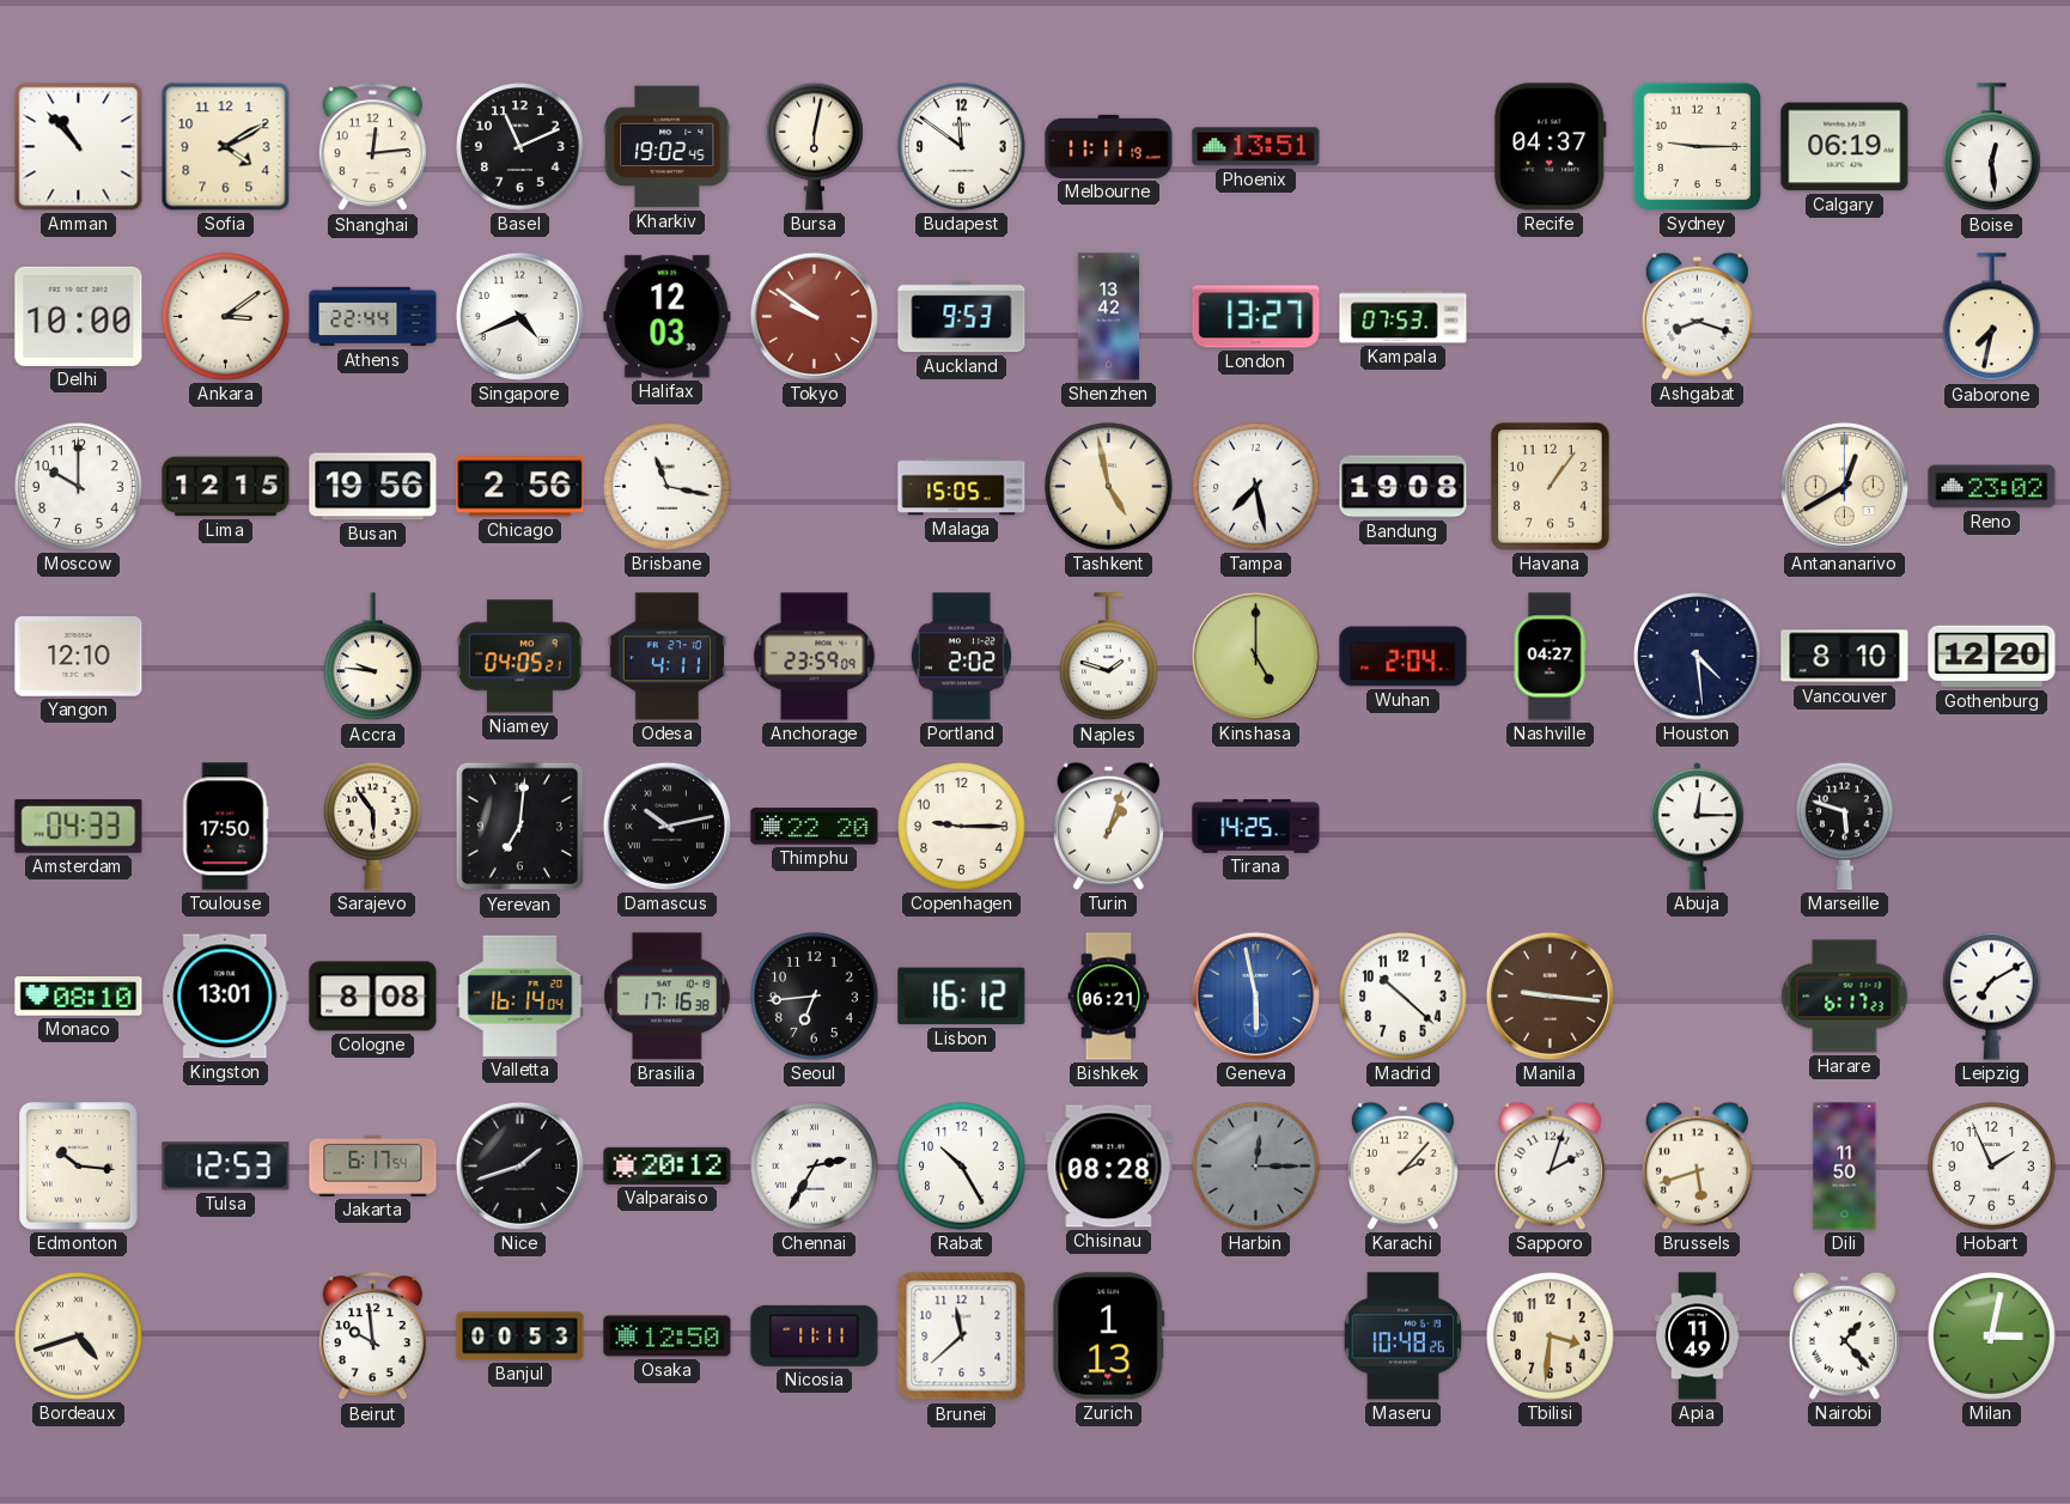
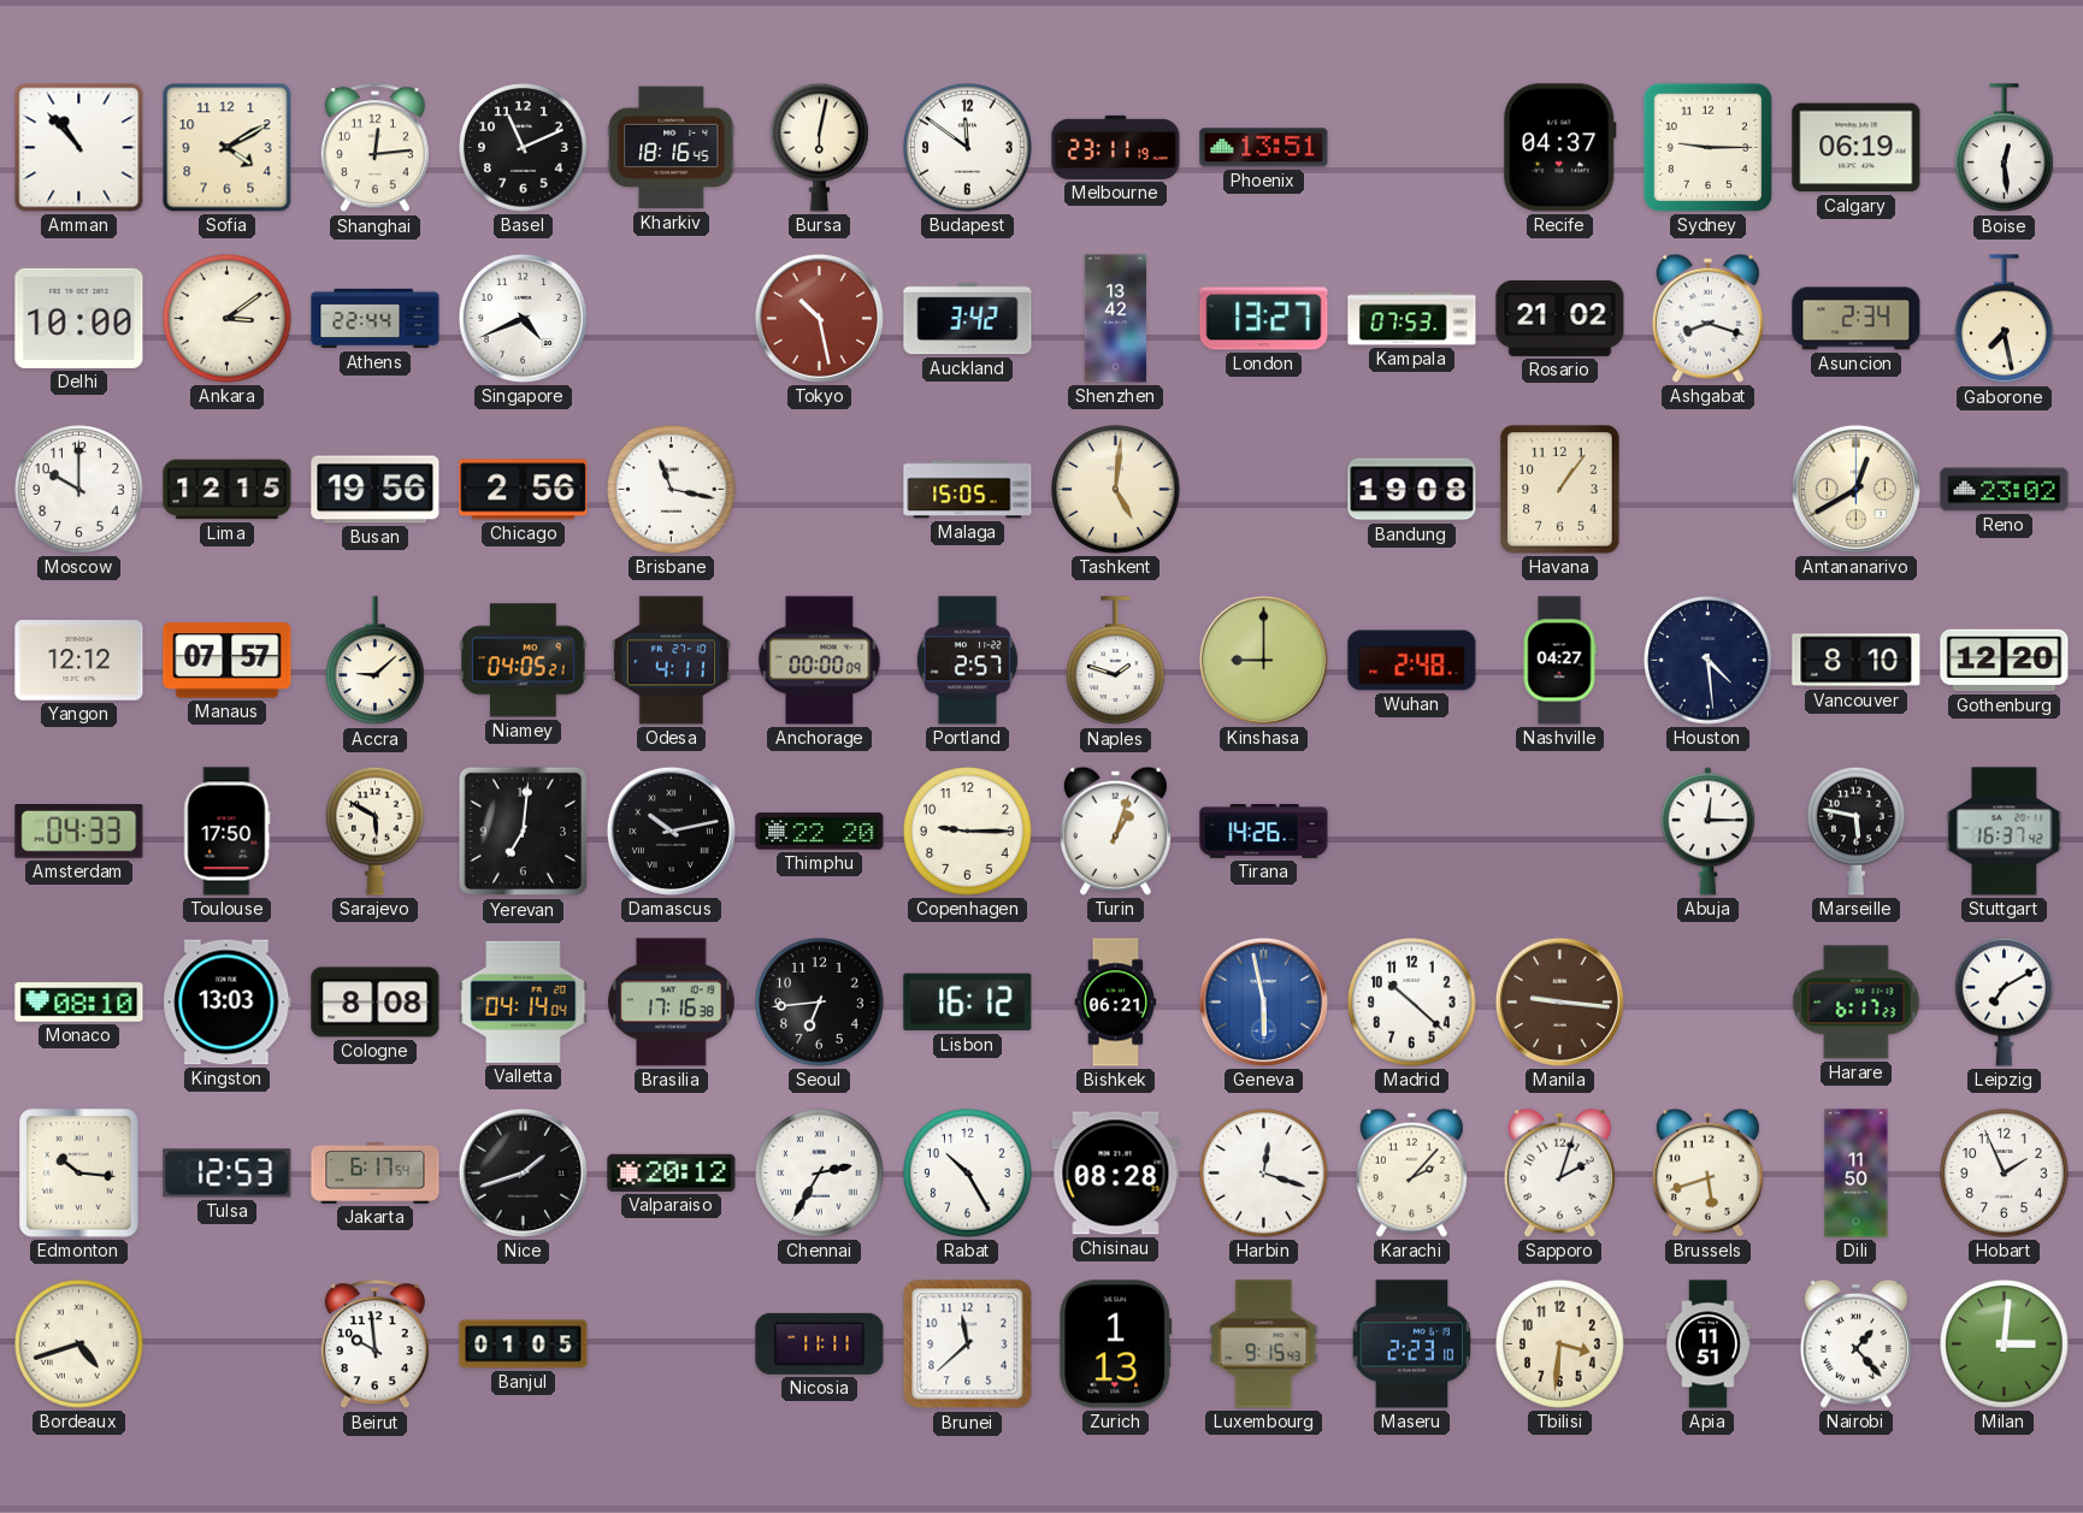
Kharkiv: 19:02 -> 18:16 (672, 148)
Melbourne: 11:11 -> 23:11 (1116, 147)
Halifax: 12:03 -> none (668, 317)
Tokyo: 9:51 -> 10:28 (819, 318)
Auckland: 9:53 -> 3:42 (968, 319)
Rosario: none -> 21:02 (1560, 318)
Asuncion: none -> 2:34 (1857, 319)
Gaborone: 7:32 -> 7:28 (2005, 319)
Tashkent: 4:58 -> 5:01 (1116, 490)
Tampa: 7:28 -> none (1256, 487)
Yangon: 12:10 -> 12:12 (79, 661)
Manaus: none -> 07:57 (228, 661)
Accra: 9:46 -> 9:08 (376, 661)
Anchorage: 23:59 -> 00:00 (820, 661)
Portland: 2:02 -> 2:57 (967, 661)
Kinshasa: 5:00 -> 9:00 (1263, 660)
Wuhan: 2:04 -> 2:48 (1412, 661)
Sarajevo: 5:54 -> 5:50 (376, 831)
Tirana: 14:25 -> 14:26 (1264, 831)
Marseille: 5:48 -> 5:47 (1857, 831)
Stuttgart: none -> 16:37 (2005, 832)
Kingston: 13:01 -> 13:03 (228, 1003)
Valletta: 16:14 -> 04:14 (524, 1001)
Harbin: 12:15 -> 12:18 (1264, 1174)
Harbin dial: grey -> white (1264, 1174)
Banjul: 00:53 -> 01:05 (524, 1344)
Osaka: 12:50 -> none (668, 1336)
Luxembourg: none -> 9:15 (1264, 1344)
Maseru: 10:48 -> 2:23 (1412, 1344)
Apia: 11:49 -> 11:51 (1709, 1344)
Milan: 3:02 -> 3:01 (2005, 1344)
